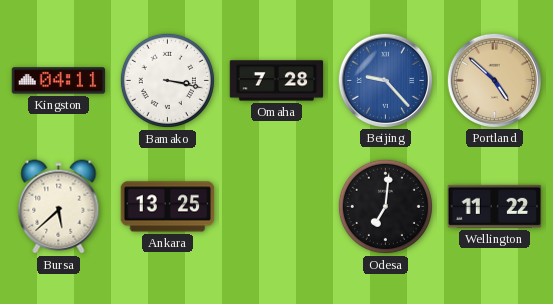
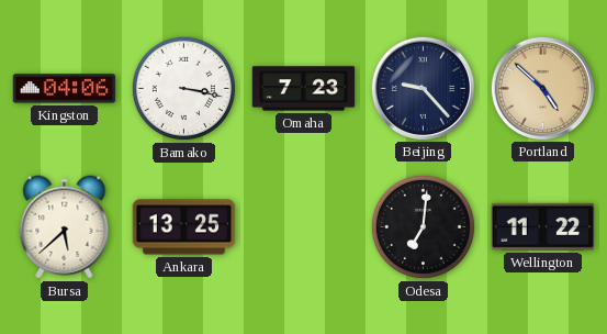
Kingston: 04:11 -> 04:06 (65, 89)
Omaha: 7:28 -> 7:23 (304, 89)
Beijing dial: blue -> navy (423, 88)
